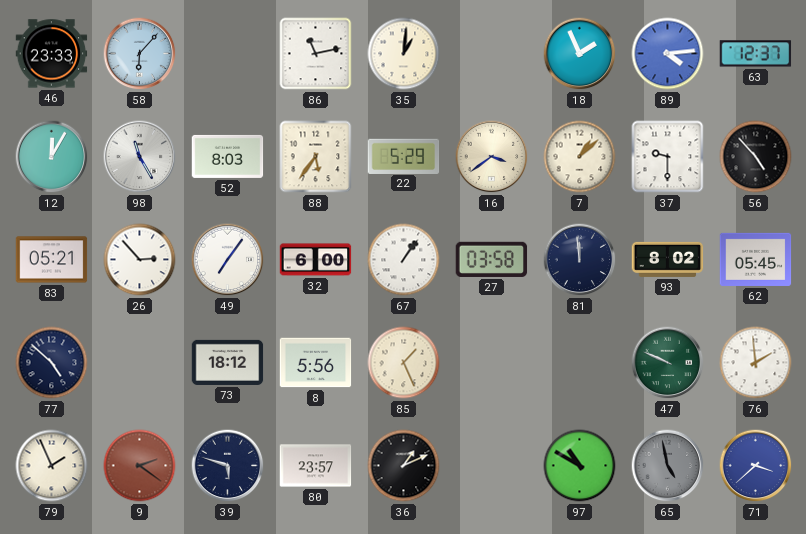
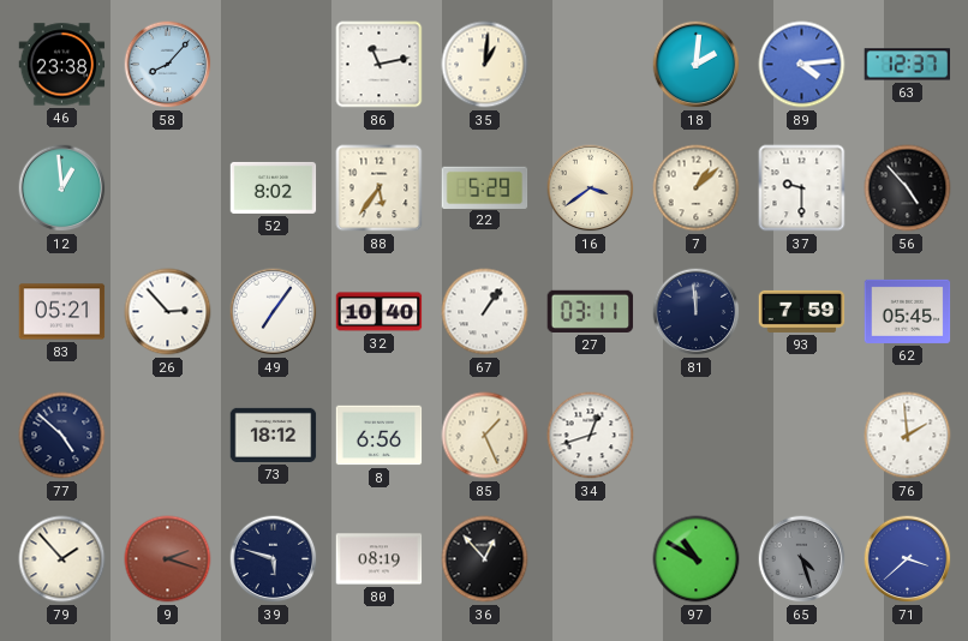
46: 23:33 -> 23:38 (62, 65)
58: 6:07 -> 8:07 (168, 65)
18: 1:56 -> 2:01 (697, 65)
12: 12:05 -> 12:59 (62, 188)
98: 11:25 -> none (140, 157)
52: 8:03 -> 8:02 (274, 187)
32: 6:00 -> 10:40 (380, 312)
27: 03:58 -> 03:11 (591, 311)
93: 8:02 -> 7:59 (802, 311)
8: 5:56 -> 6:56 (380, 436)
34: none -> 12:42 (591, 436)
47: 9:49 -> none (668, 363)
79: 1:56 -> 1:53 (62, 559)
9: 2:21 -> 2:18 (168, 559)
80: 23:57 -> 08:19 (380, 559)
36: 1:11 -> 12:53 (485, 559)
65: 4:58 -> 4:27 (802, 559)
